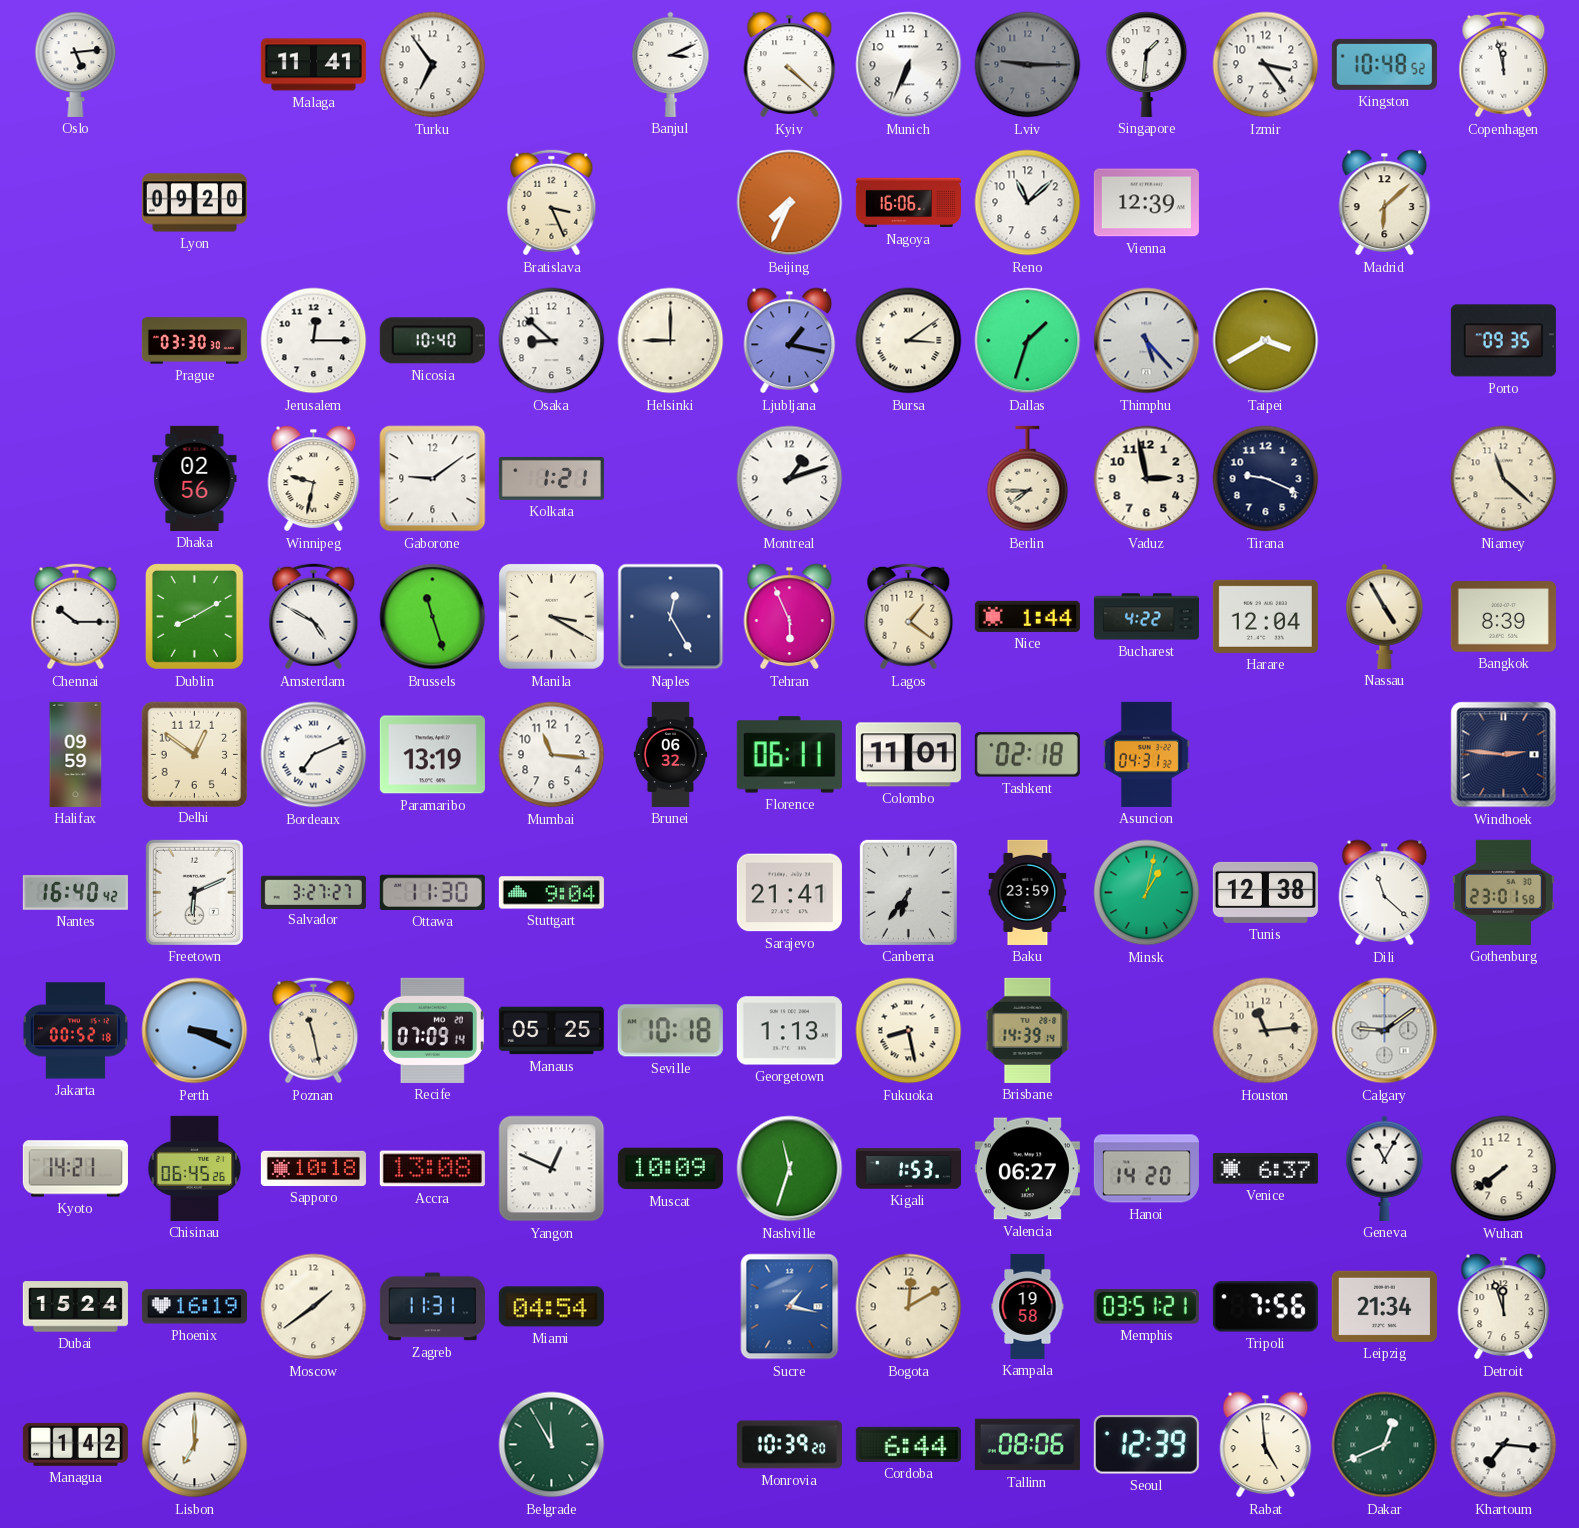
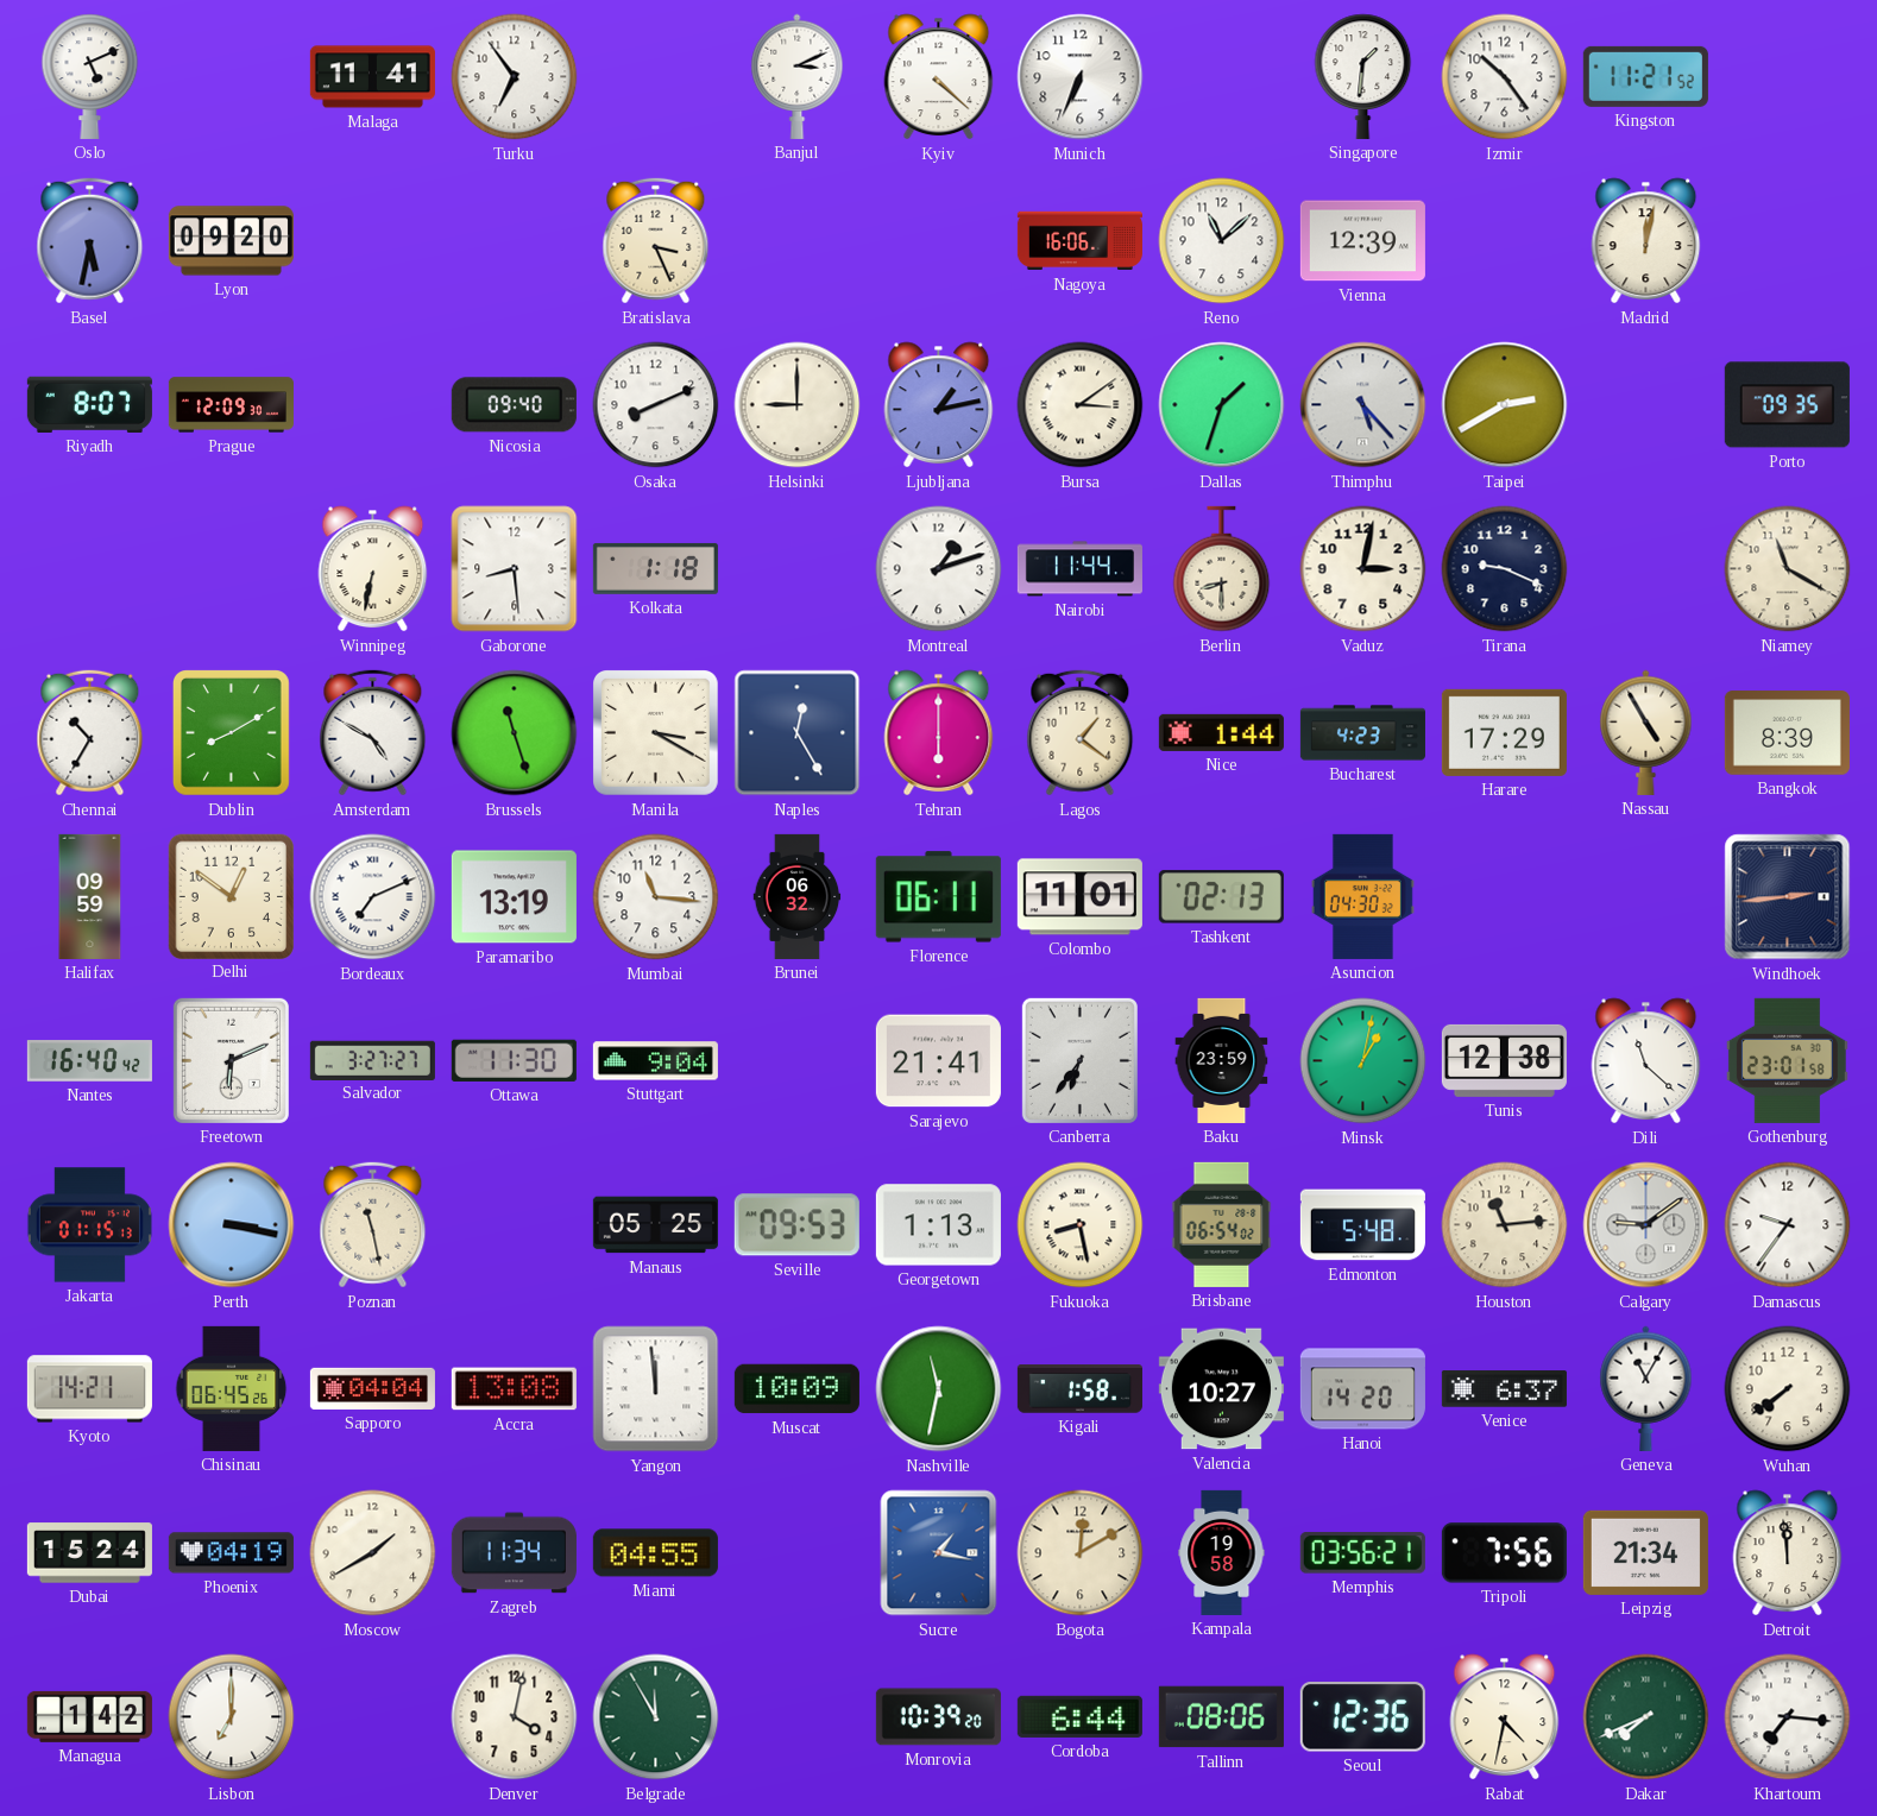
Oslo: 5:14 -> 5:11 (90, 76)
Lviv: 9:15 -> none (1028, 65)
Izmir: 3:24 -> 10:24 (1505, 77)
Kingston: 10:48 -> 11:21 (1645, 76)
Copenhagen: 11:58 -> none (1504, 65)
Basel: none -> 5:32 (90, 241)
Beijing: 7:34 -> none (790, 203)
Madrid: 6:08 -> 12:02 (1646, 241)
Riyadh: none -> 8:07 (89, 404)
Prague: 03:30 -> 12:09 (231, 405)
Jerusalem: 12:15 -> none (314, 341)
Nicosia: 10:40 -> 09:40 (514, 405)
Osaka: 8:52 -> 8:11 (656, 405)
Ljubljana: 1:17 -> 1:13 (939, 405)
Taipei: 3:40 -> 2:40 (1505, 405)
Dhaka: 02:56 -> none (195, 478)
Winnipeg: 9:32 -> 6:32 (373, 569)
Gaborone: 9:09 -> 8:29 (515, 569)
Kolkata: 1:21 -> 1:18 (655, 568)
Nairobi: none -> 11:44 (1079, 569)
Berlin: 7:45 -> 8:30 (1222, 569)
Vaduz: 2:58 -> 3:02 (1363, 569)
Niamey: 11:22 -> 11:20 (1788, 569)
Chennai: 10:15 -> 10:35 (90, 733)
Tehran: 5:56 -> 6:00 (939, 733)
Bucharest: 4:22 -> 4:23 (1362, 733)
Harare: 12:04 -> 17:29 (1504, 732)
Tashkent: 02:18 -> 02:13 (1221, 897)
Asuncion: 04:31 -> 04:30 (1362, 896)
Windhoek: 2:46 -> 2:44 (1788, 897)
Jakarta: 00:52 -> 01:15 (89, 1225)
Perth: 3:19 -> 3:17 (232, 1225)
Recife: 07:09 -> none (432, 1030)
Seville: 10:18 -> 09:53 (796, 1225)
Brisbane: 14:39 -> 06:54 (1222, 1224)
Edmonton: none -> 5:48 (1362, 1225)
Damascus: none -> 9:36 (1788, 1225)
Sapporo: 10:18 -> 04:04 (372, 1388)
Yangon: 12:49 -> 11:59 (656, 1389)
Nashville: 11:33 -> 11:32 (939, 1389)
Kigali: 1:53 -> 1:58 (1079, 1389)
Valencia: 06:27 -> 10:27 (1221, 1389)
Phoenix: 16:19 -> 04:19 (231, 1553)
Moscow: 1:39 -> 1:40 (373, 1553)
Zagreb: 11:31 -> 11:34 (514, 1553)
Miami: 04:54 -> 04:55 (655, 1553)
Memphis: 03:51 -> 03:56 (1362, 1553)
Detroit: 11:57 -> 11:59 (1788, 1553)
Denver: none -> 4:02 (515, 1717)
Seoul: 12:39 -> 12:36 (1362, 1717)
Rabat: 4:59 -> 4:32 (1505, 1717)
Dakar: 12:41 -> 7:41 (1646, 1717)
